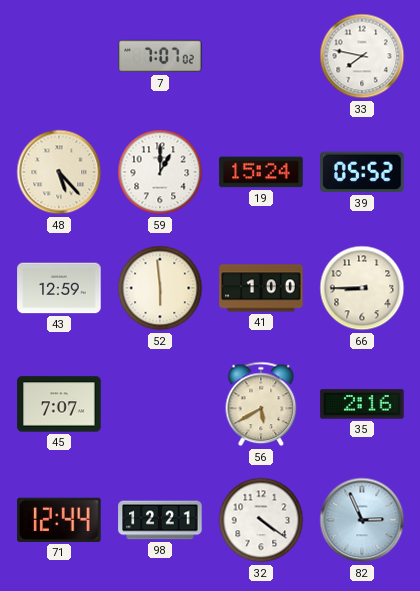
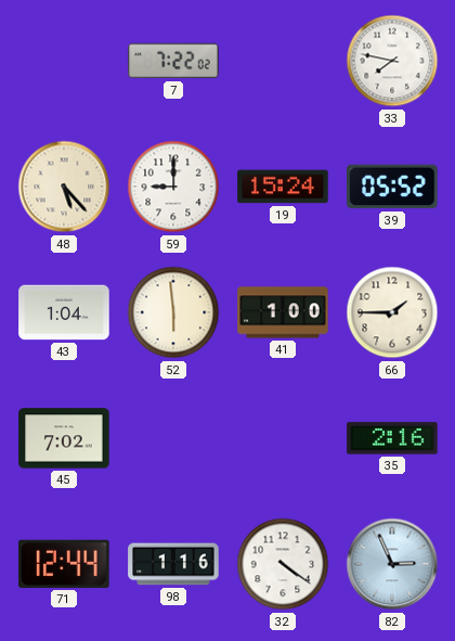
7: 7:07 -> 7:22 (173, 61)
59: 1:00 -> 9:00 (173, 187)
43: 12:59 -> 1:04 (64, 312)
66: 8:45 -> 1:45 (392, 312)
45: 7:07 -> 7:02 (64, 438)
56: 5:40 -> none (261, 404)
98: 12:21 -> 1:16 (173, 564)
